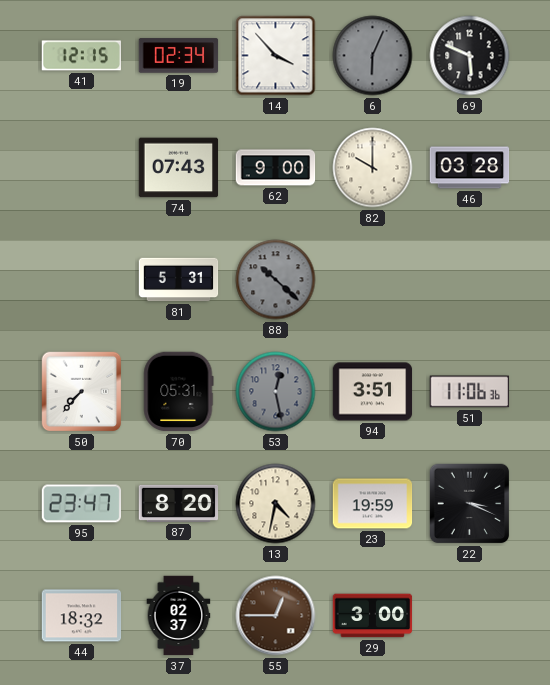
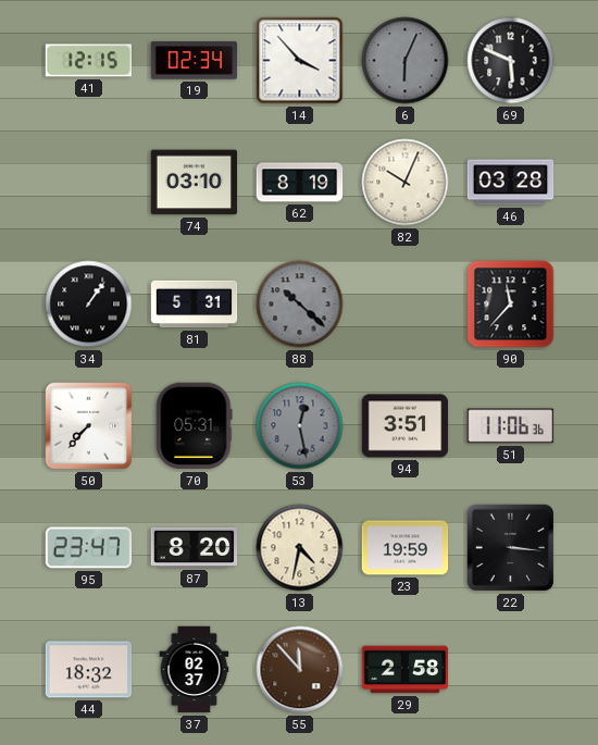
74: 07:43 -> 03:10 (195, 183)
62: 9:00 -> 8:19 (300, 183)
82: 10:00 -> 10:04 (406, 183)
34: none -> 1:06 (89, 305)
90: none -> 11:37 (511, 305)
22: 3:19 -> 3:16 (511, 548)
55: 12:45 -> 11:53 (300, 670)
29: 3:00 -> 2:58 (406, 670)
